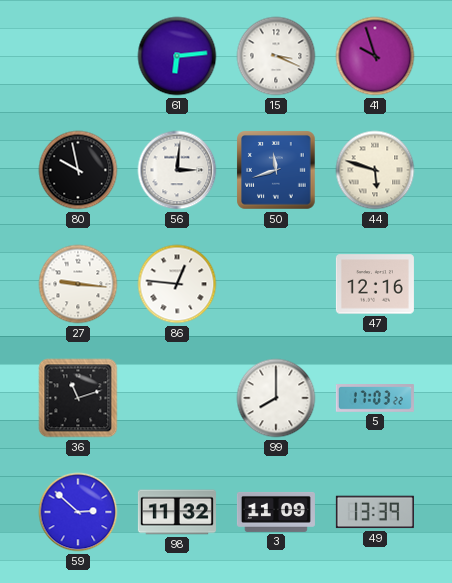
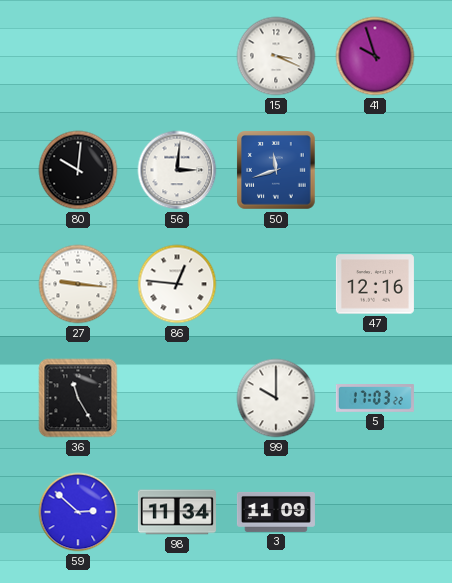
61: 6:14 -> none (177, 56)
80: 9:58 -> 10:01 (78, 170)
44: 5:48 -> none (375, 170)
36: 11:12 -> 11:25 (78, 398)
99: 8:00 -> 10:00 (276, 398)
98: 11:32 -> 11:34 (177, 512)
49: 13:39 -> none (375, 512)
